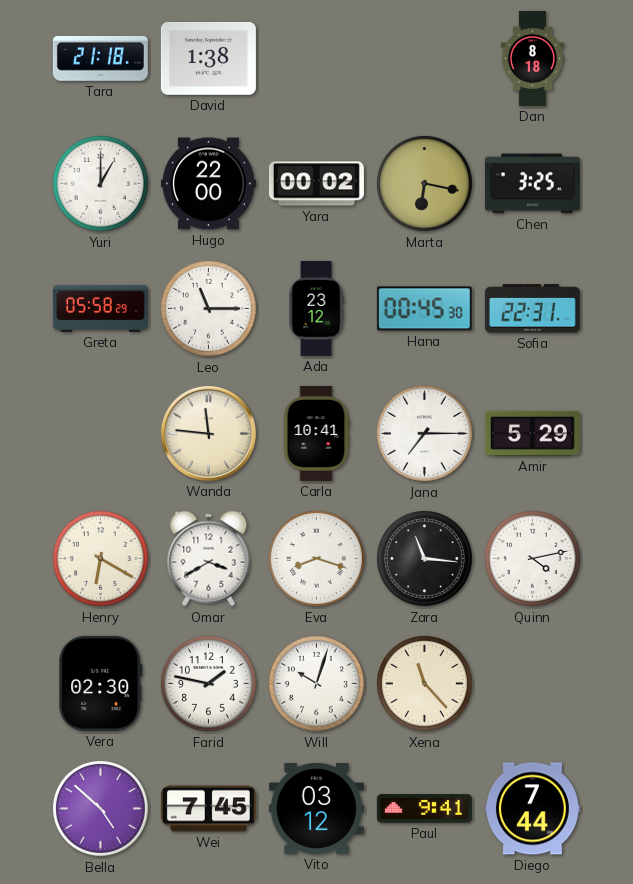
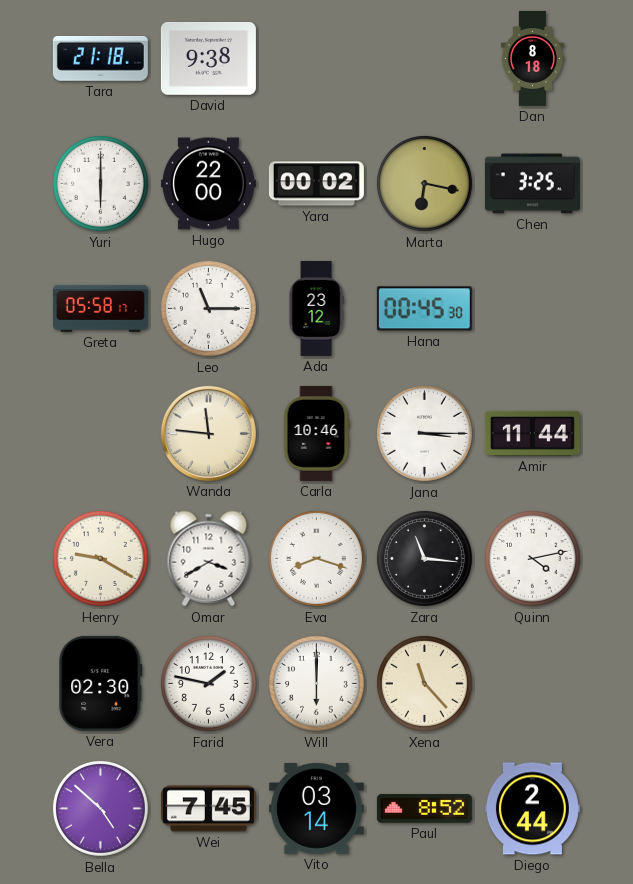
David: 1:38 -> 9:38 (208, 59)
Yuri: 1:00 -> 6:00 (100, 183)
Greta: 05:58:29 -> 05:58:17 (100, 308)
Sofia: 22:31 -> none (532, 309)
Carla: 10:41 -> 10:46 (316, 433)
Jana: 7:15 -> 3:15 (424, 433)
Amir: 5:29 -> 11:44 (532, 433)
Henry: 6:20 -> 9:20 (100, 558)
Will: 10:03 -> 6:00 (316, 683)
Vito: 03:12 -> 03:14 (316, 808)
Paul: 9:41 -> 8:52 (424, 809)
Diego: 7:44 -> 2:44 (532, 809)
